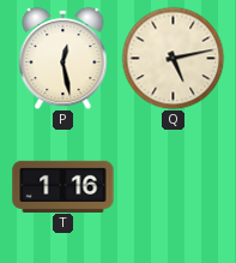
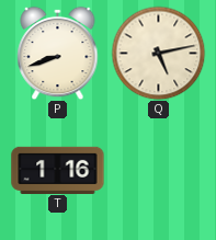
P: 12:28 -> 8:42 (58, 53)
